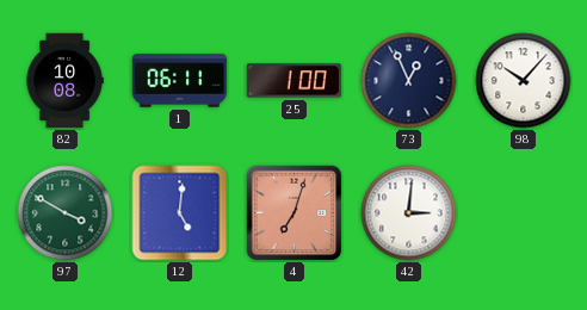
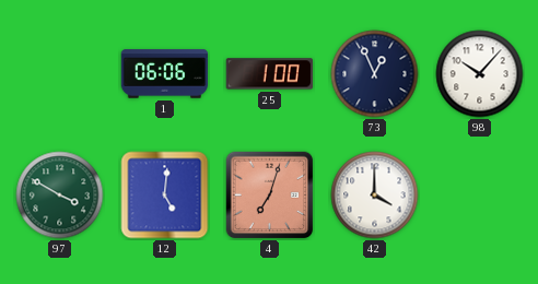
82: 10:08 -> none (64, 81)
1: 06:11 -> 06:06 (165, 74)
42: 3:01 -> 4:00 (375, 196)
